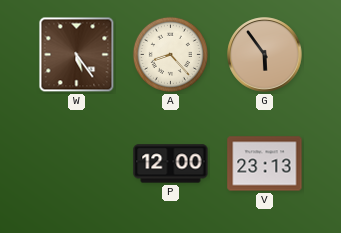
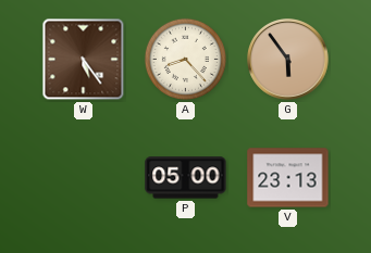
P: 12:00 -> 05:00 (186, 178)
